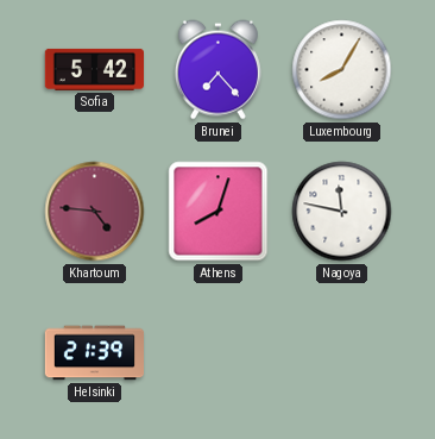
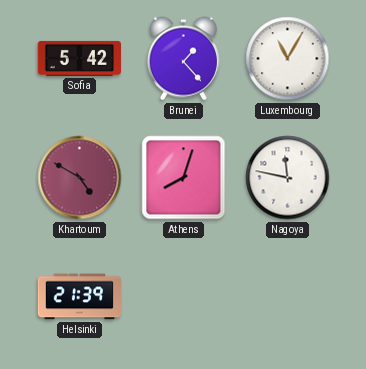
Brunei: 7:23 -> 1:23 (183, 59)
Luxembourg: 8:05 -> 11:05 (288, 59)
Khartoum: 4:46 -> 4:50 (80, 178)
